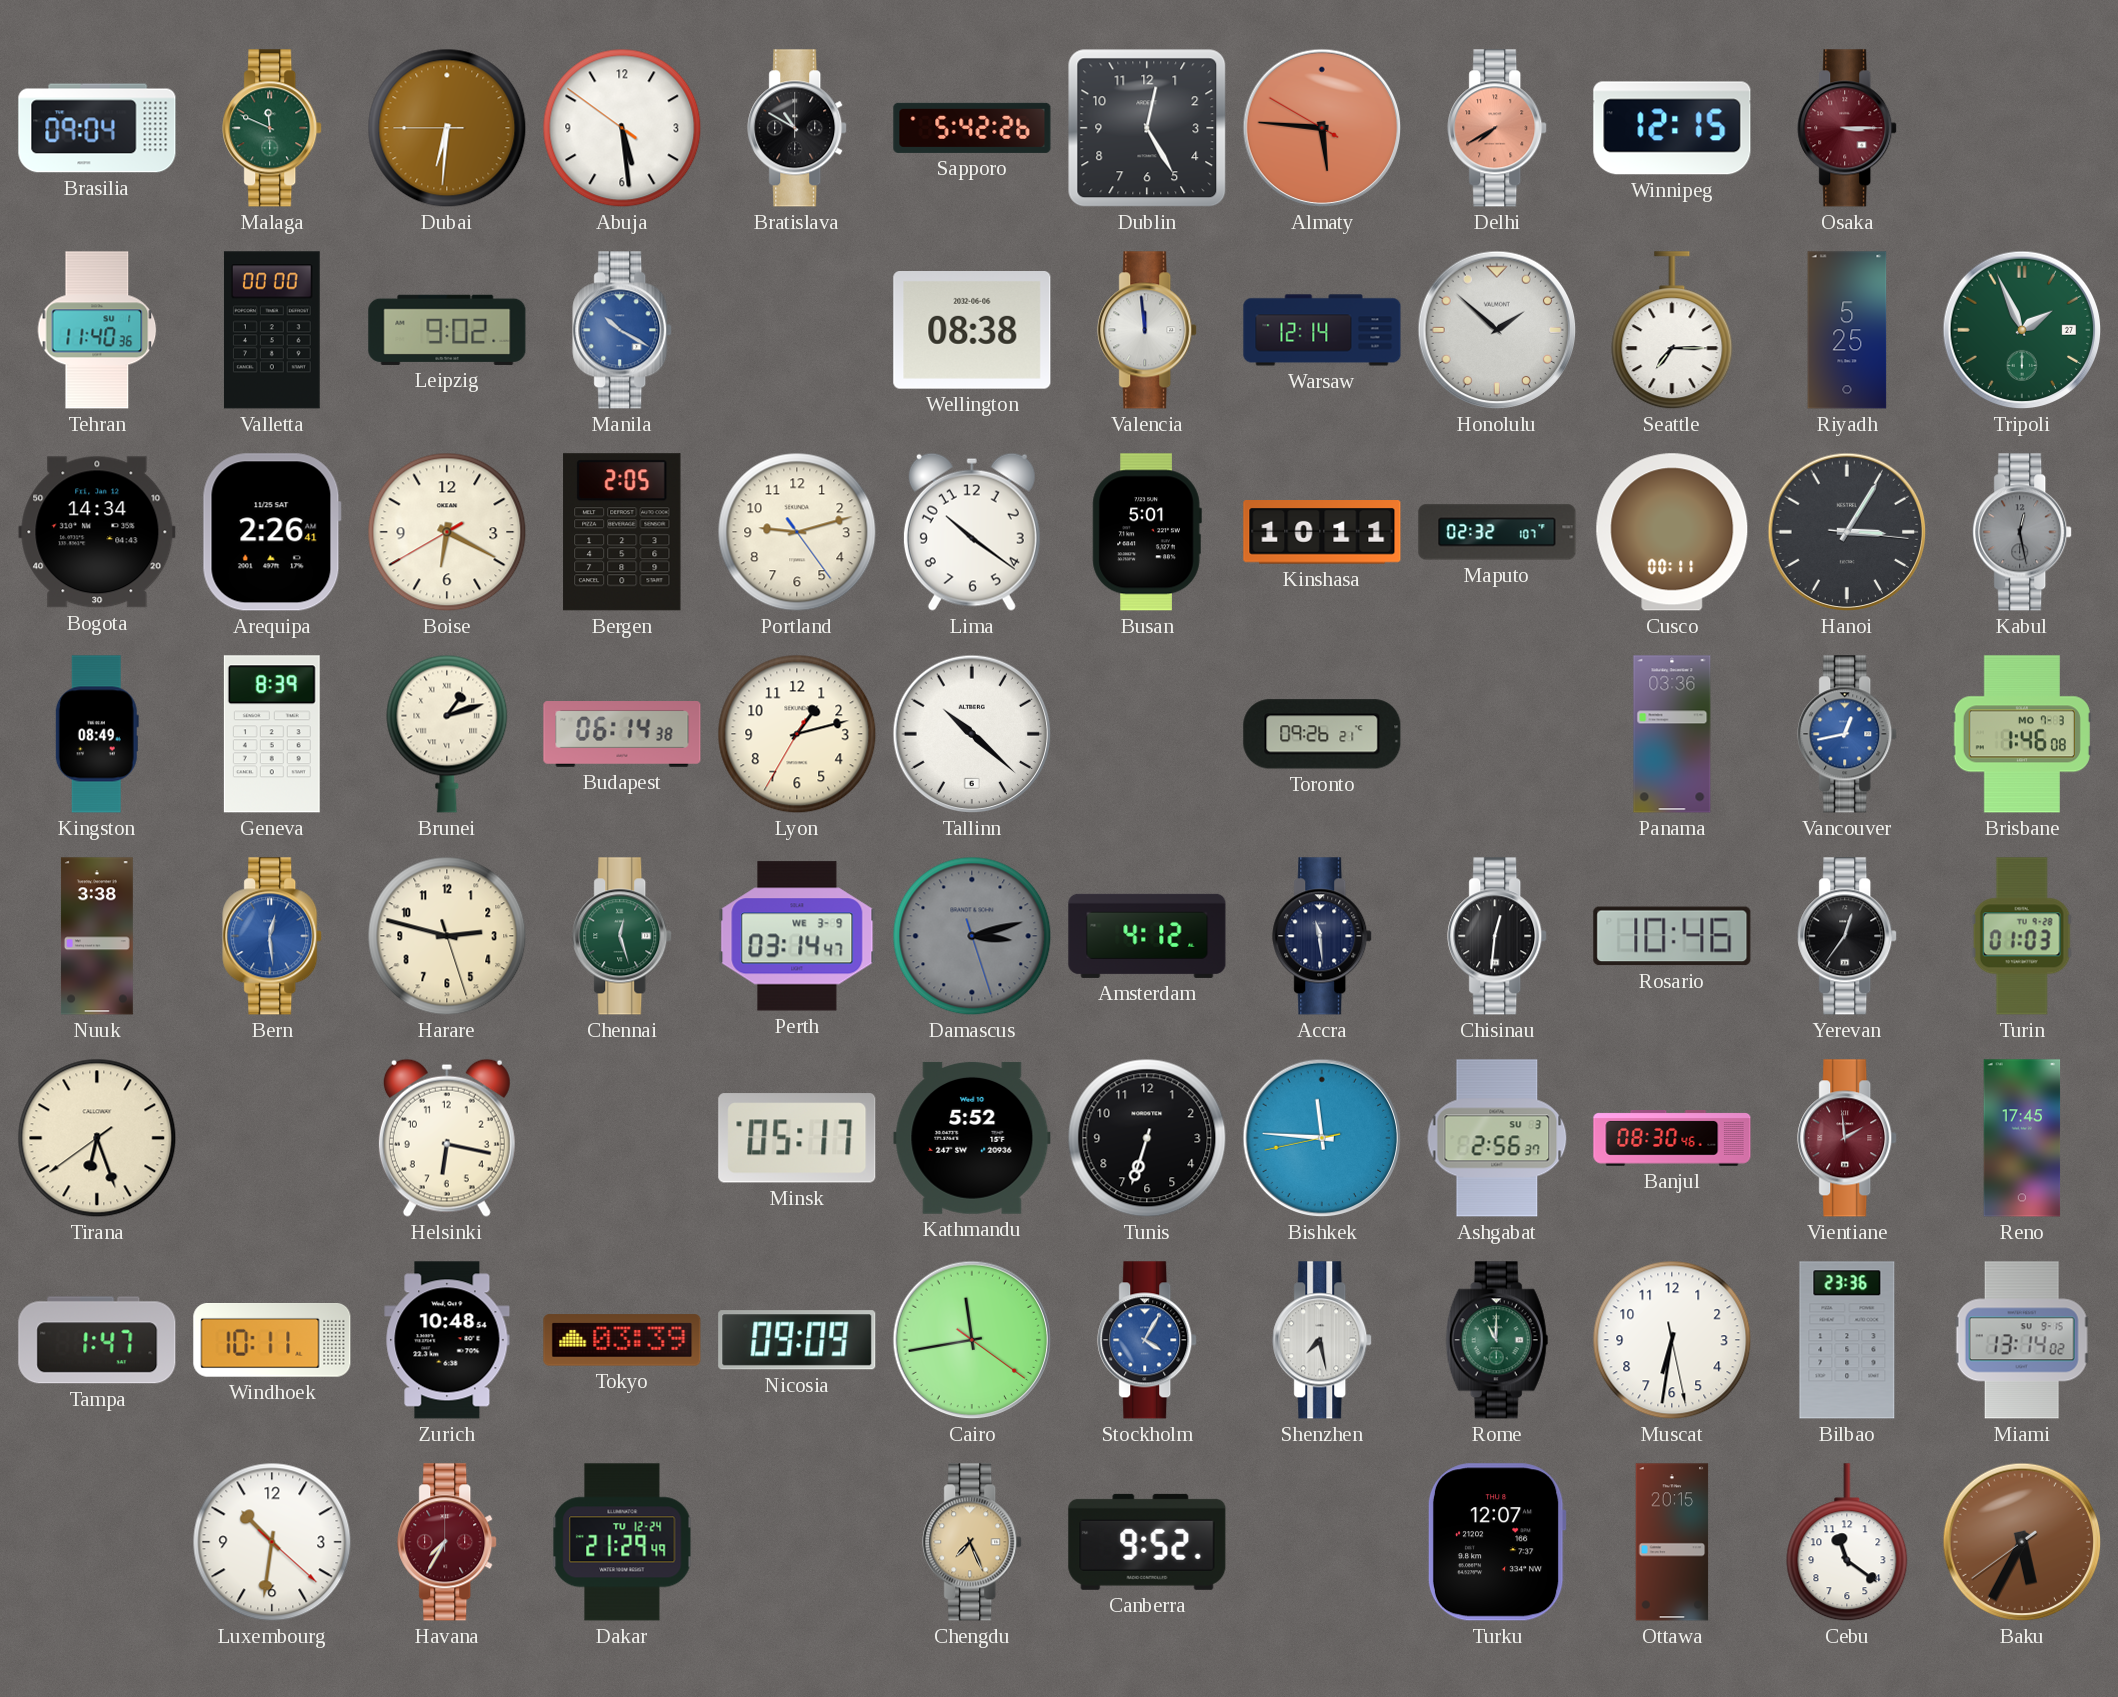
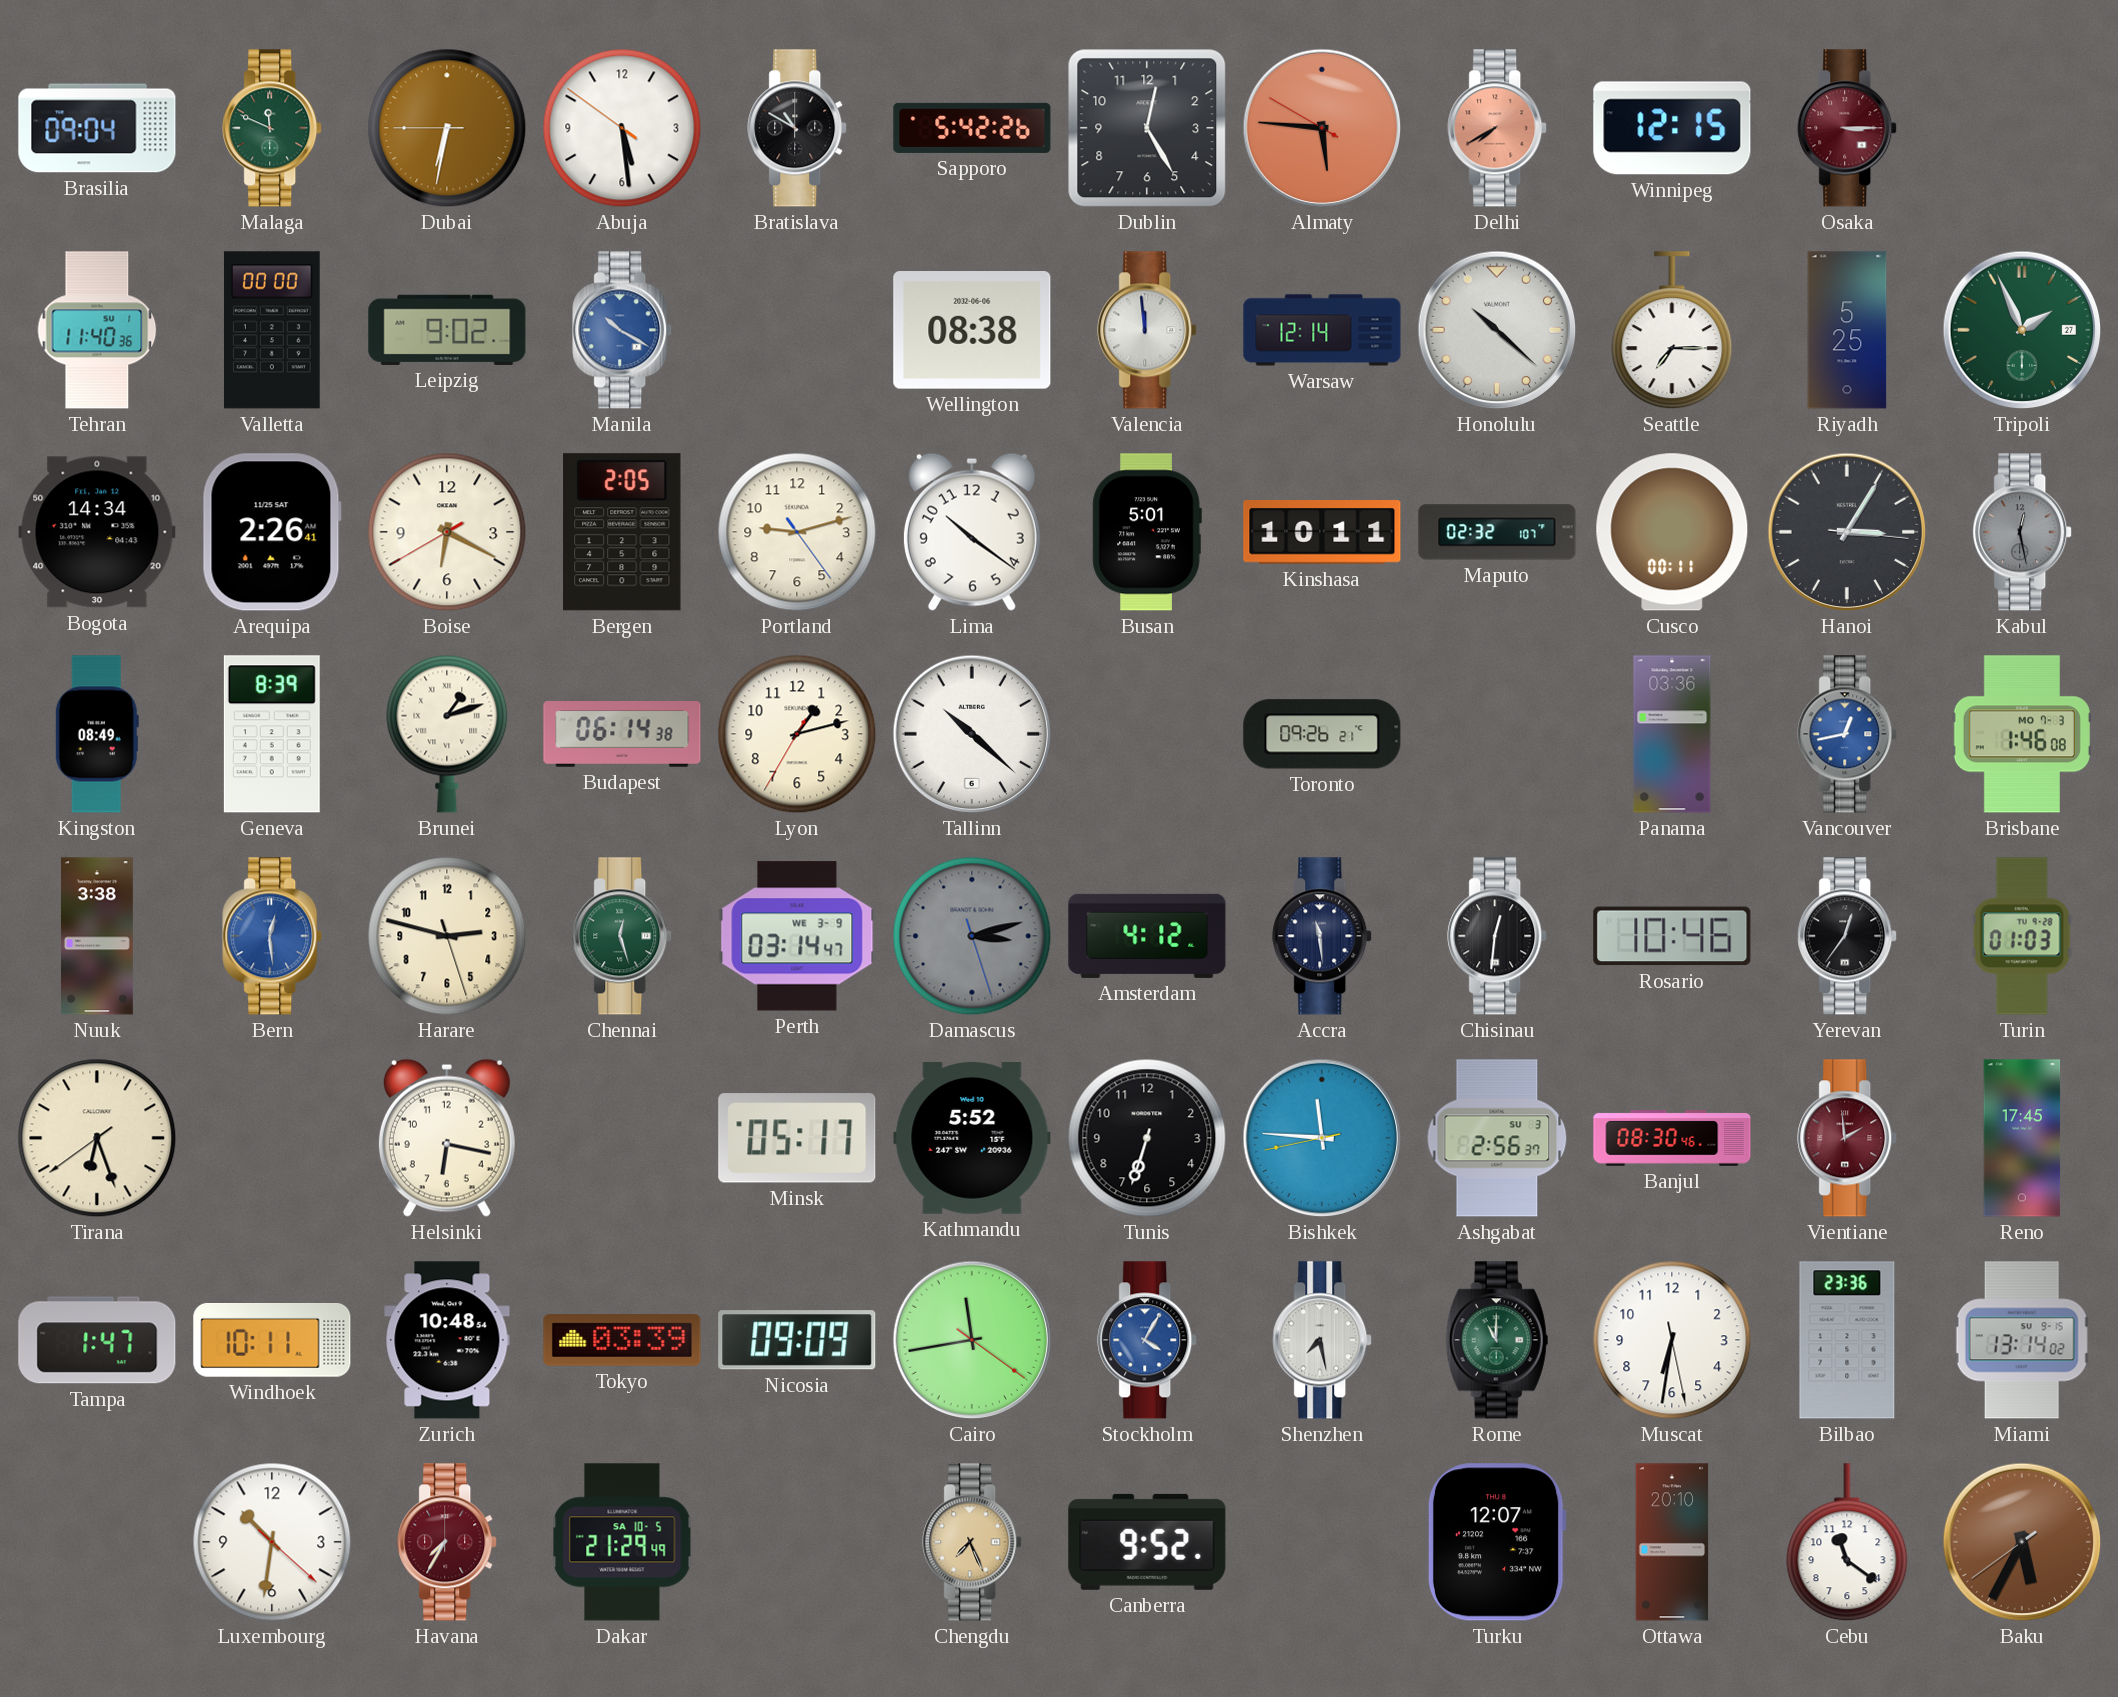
Dubai: 6:30 -> 6:31 (447, 128)
Honolulu: 1:52 -> 10:22 (1497, 330)
Dakar date: TU 12-24 -> SA 10-5 (622, 1542)
Ottawa: 20:15 -> 20:10 (1672, 1542)
